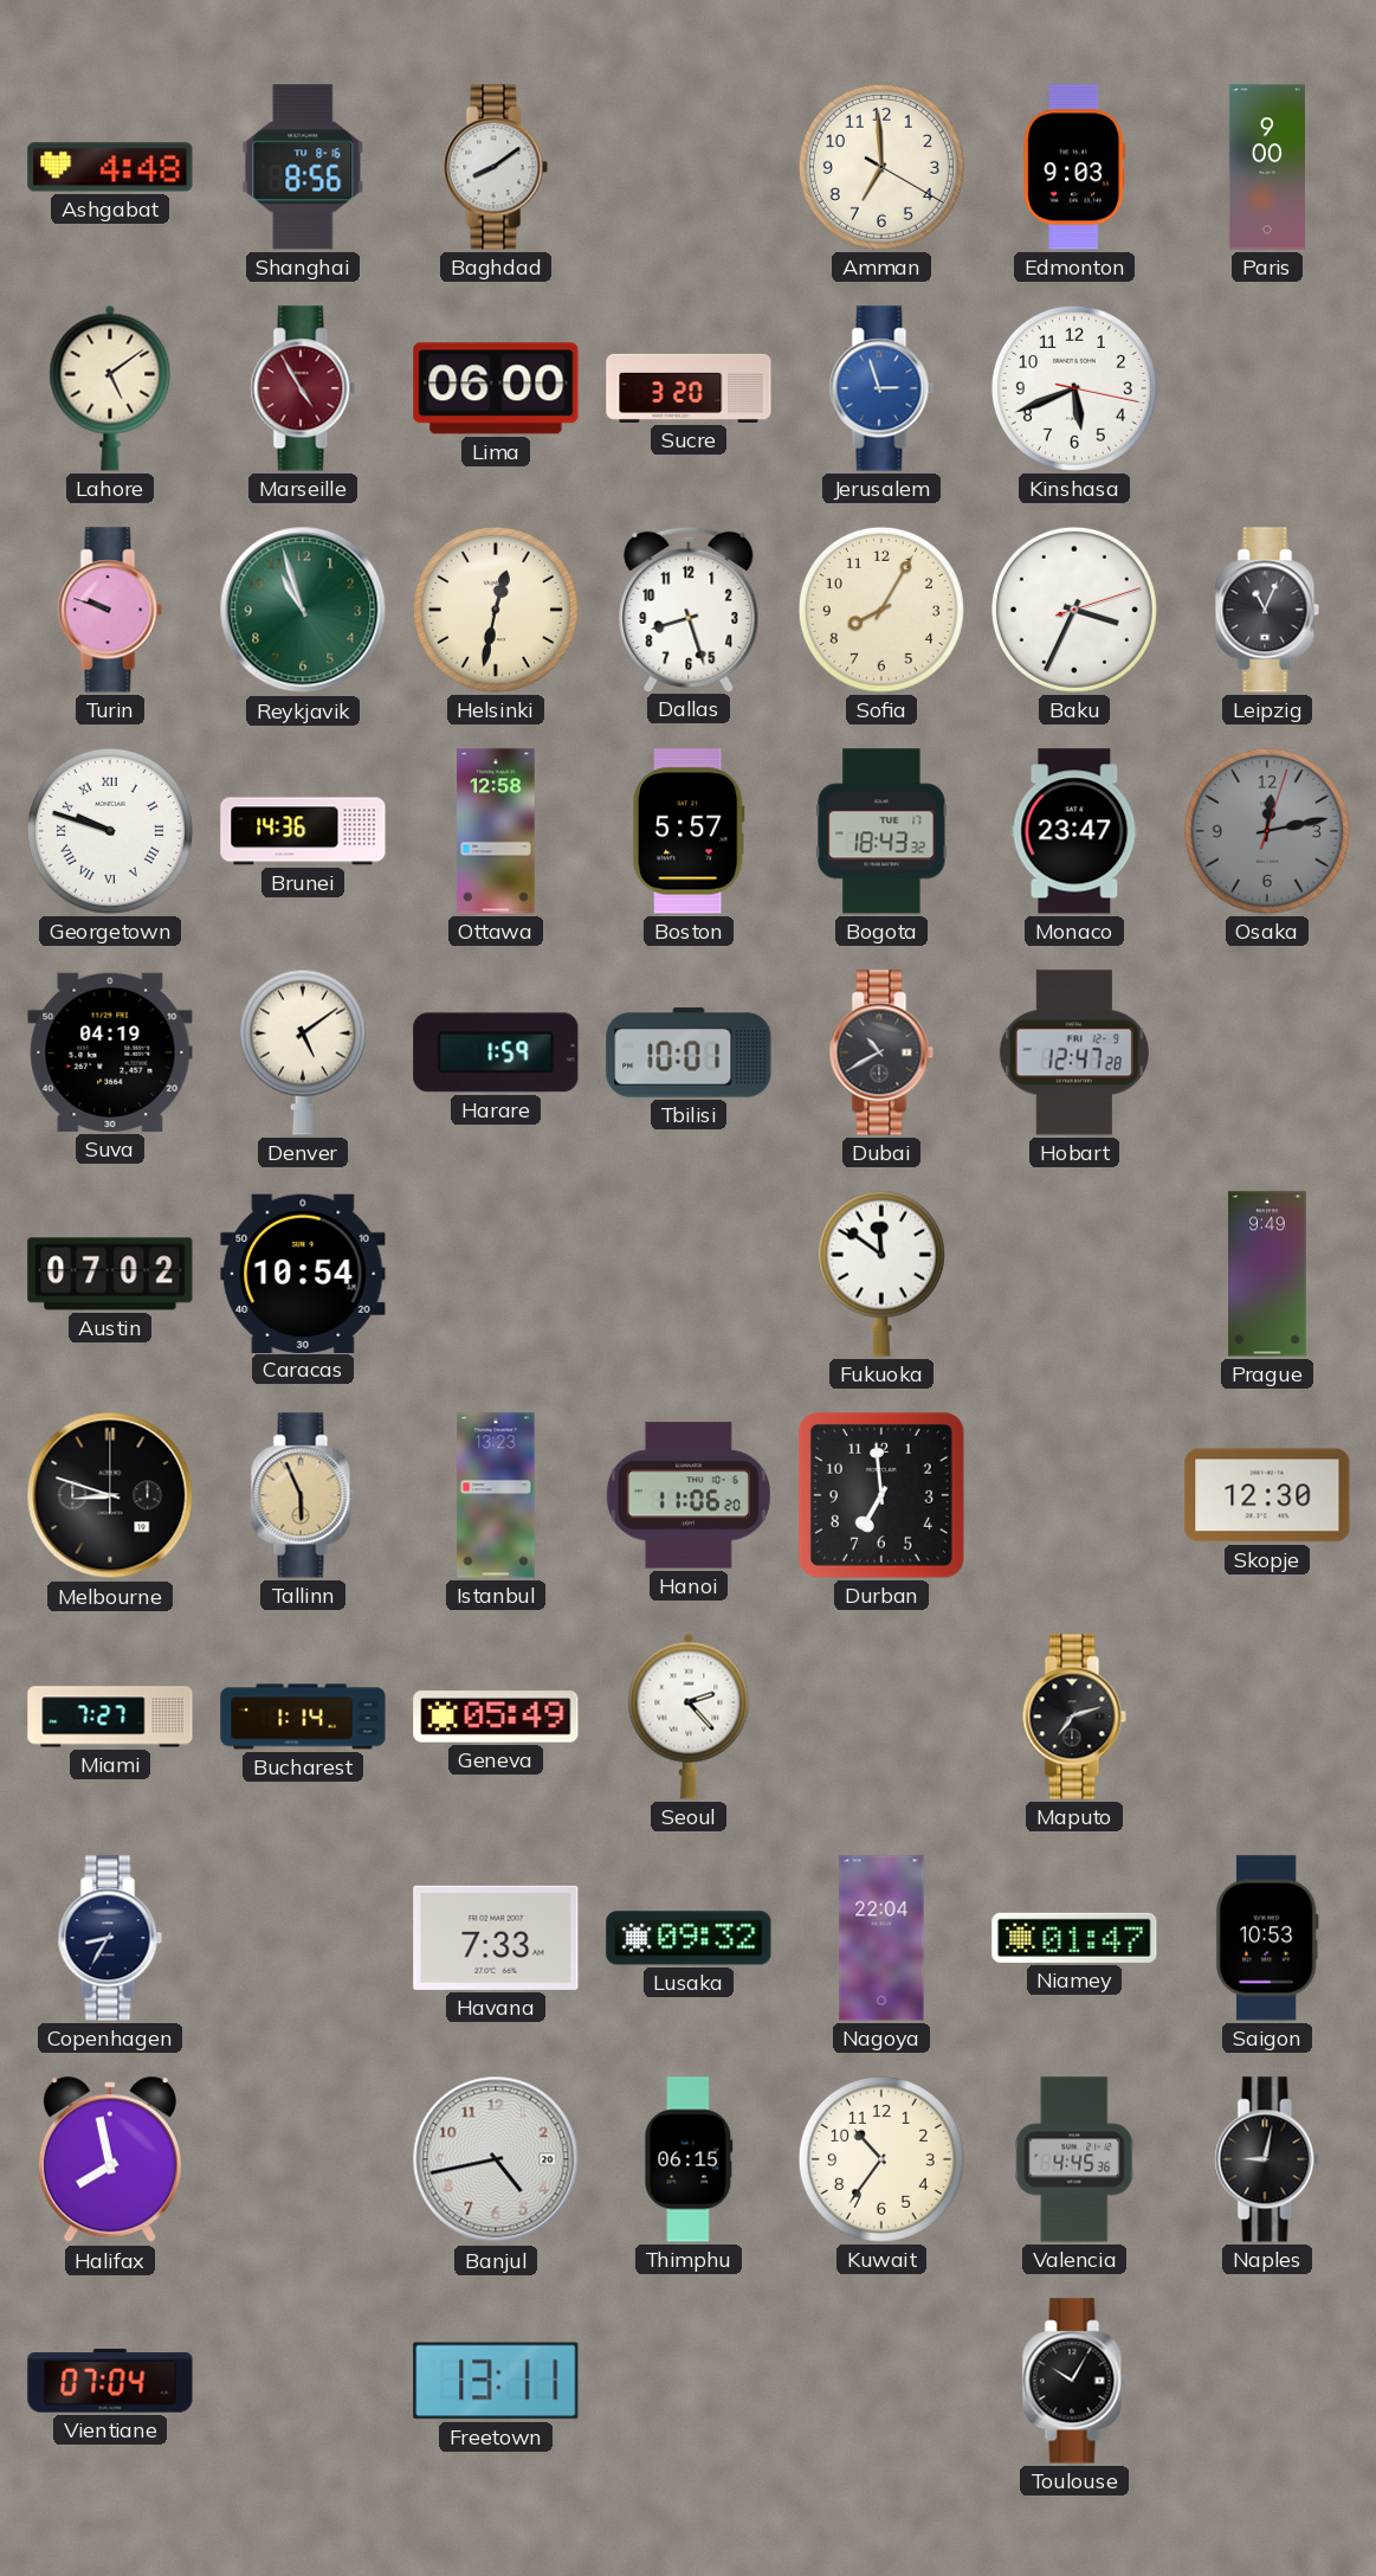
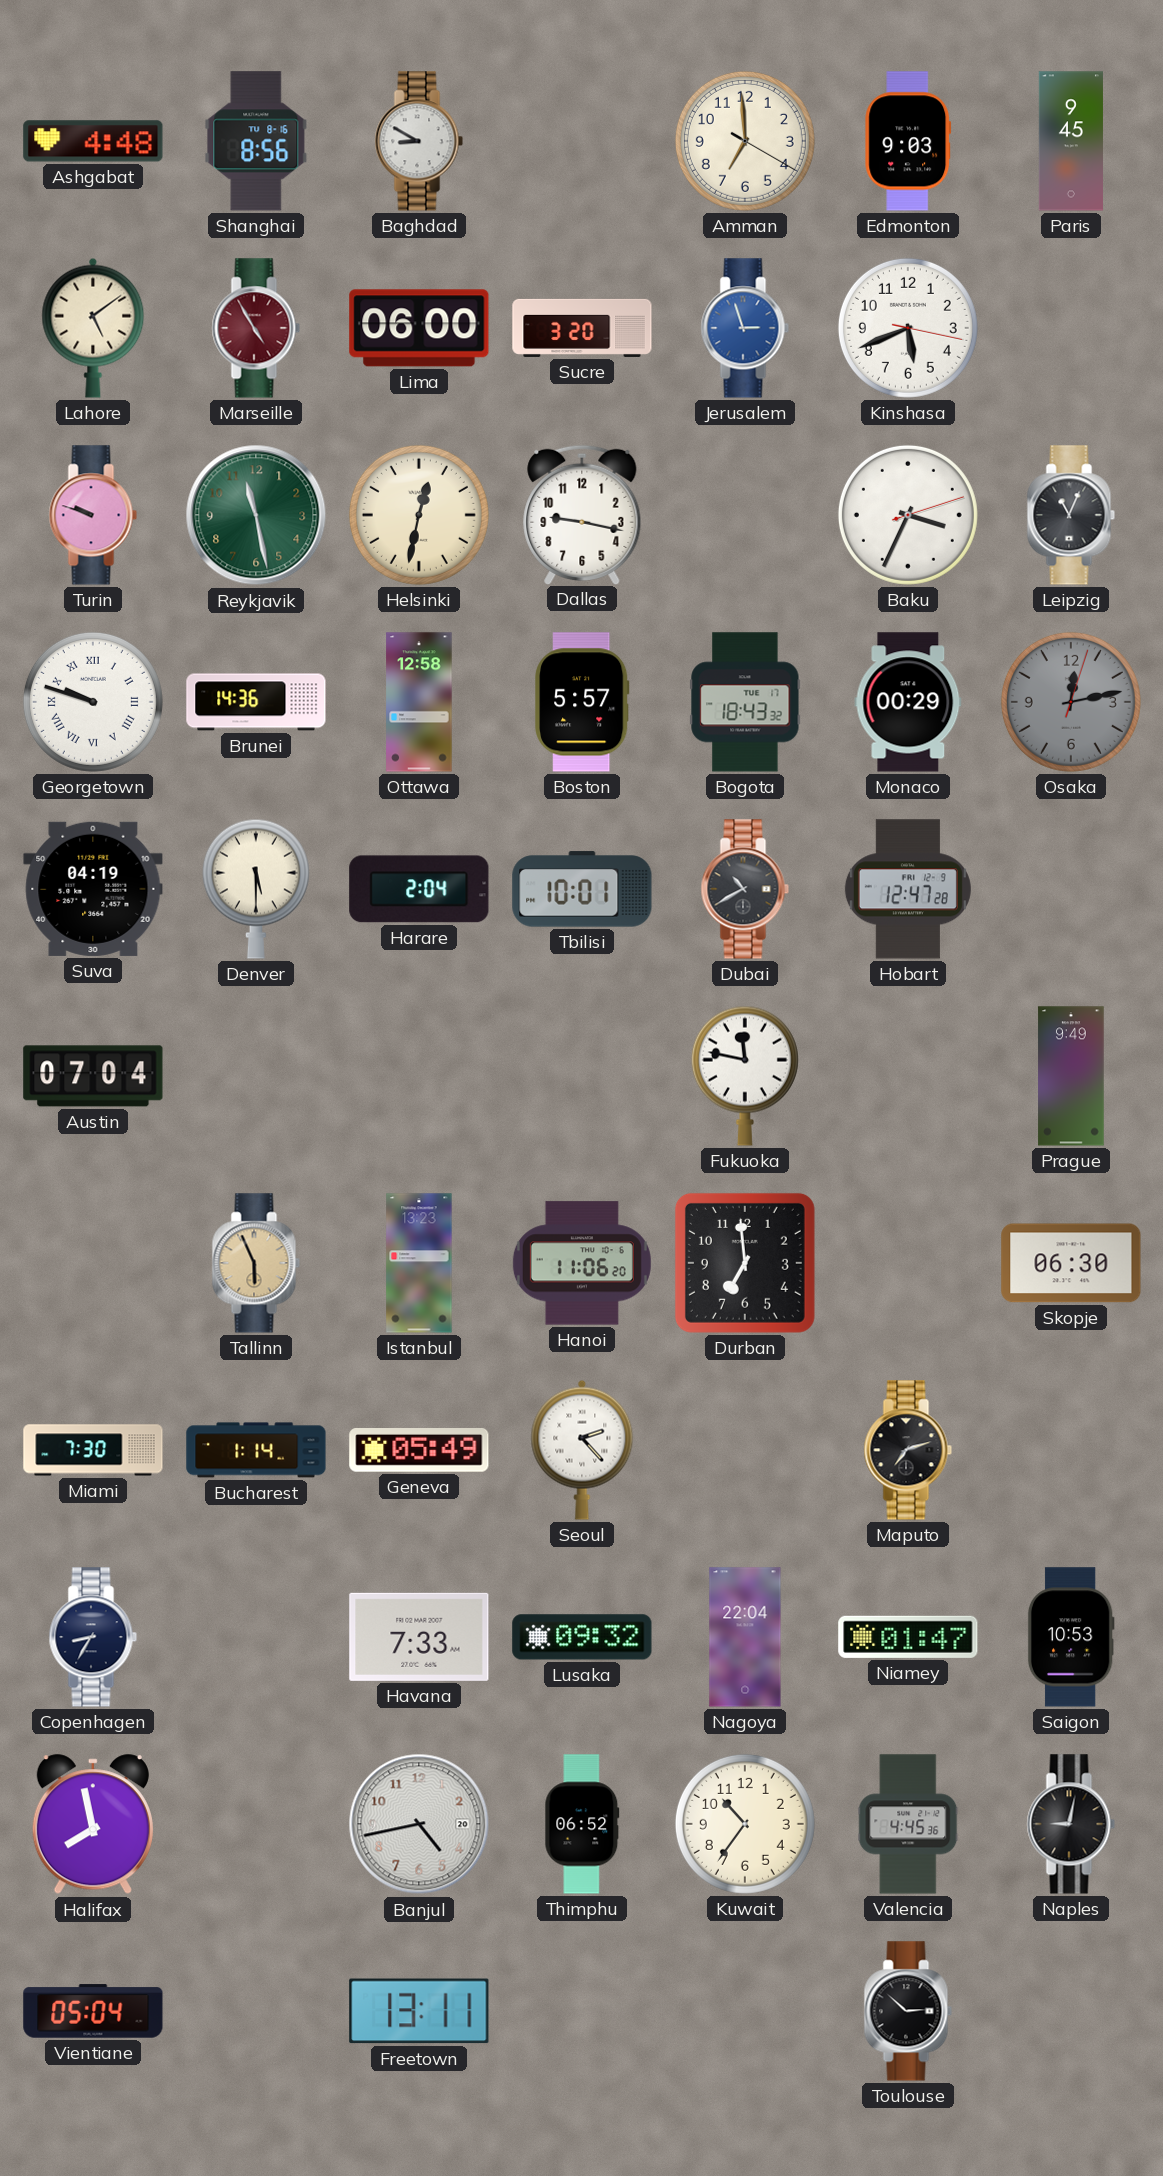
Baghdad: 8:09 -> 8:50 (419, 141)
Paris: 9:00 -> 9:45 (1071, 141)
Reykjavik: 10:57 -> 11:28 (256, 515)
Dallas: 8:27 -> 9:17 (582, 514)
Sofia: 8:05 -> none (881, 610)
Monaco: 23:47 -> 00:29 (908, 702)
Denver: 5:09 -> 5:30 (256, 889)
Harare: 1:59 -> 2:04 (419, 889)
Austin: 07:02 -> 07:04 (93, 1076)
Caracas: 10:54 -> none (303, 1273)
Fukuoka: 11:51 -> 11:47 (745, 1076)
Melbourne: 8:48 -> none (110, 1495)
Skopje: 12:30 -> 06:30 (1071, 1263)
Miami: 7:27 -> 7:30 (93, 1450)
Thimphu: 06:15 -> 06:52 (582, 1824)
Vientiane: 07:04 -> 05:04 (93, 2011)
Toulouse: 10:05 -> 2:52 (908, 2011)
